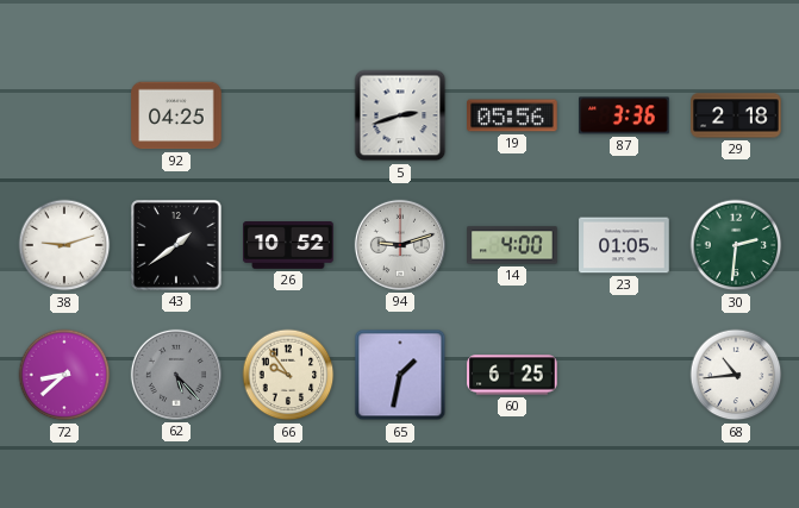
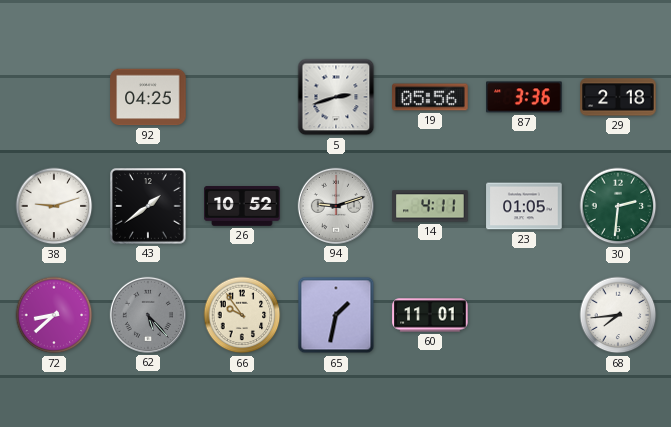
14: 4:00 -> 4:11 (430, 206)
60: 6:25 -> 11:01 (430, 315)
68: 10:44 -> 7:44 (618, 315)
